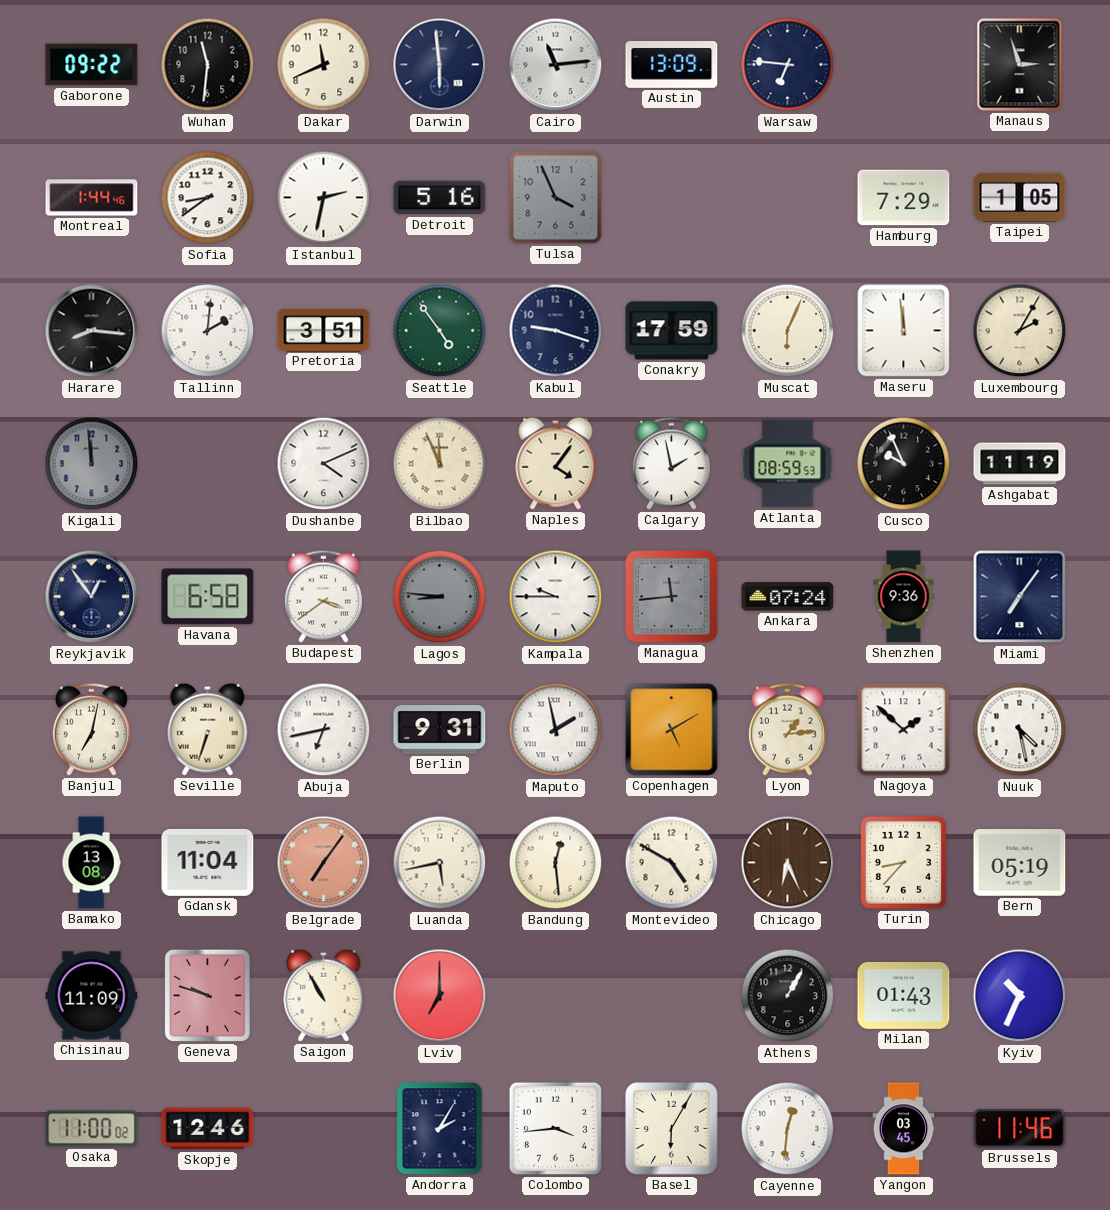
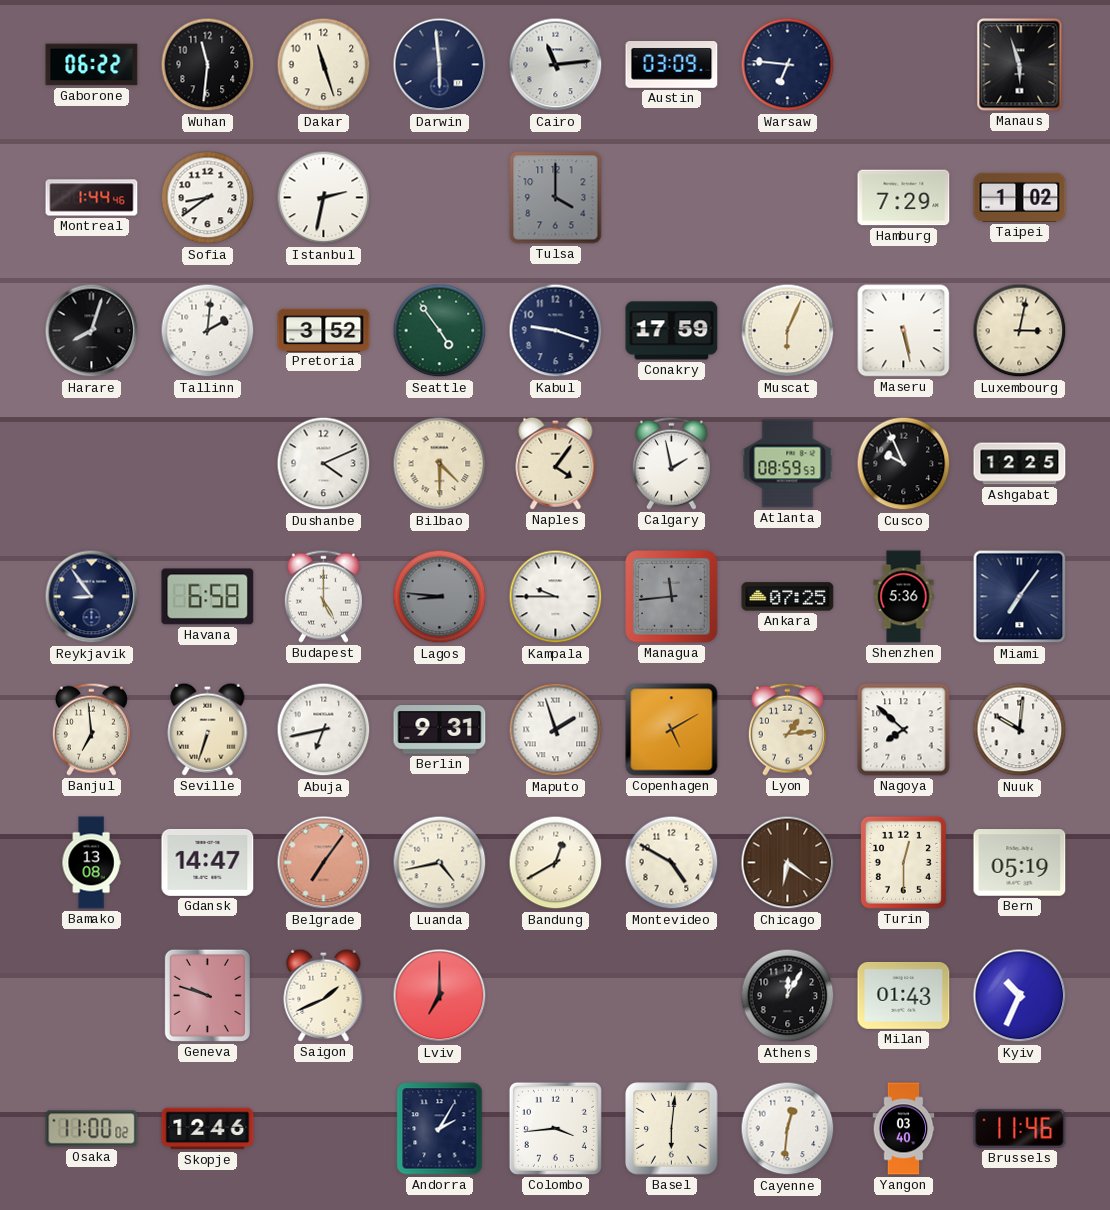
Gaborone: 09:22 -> 06:22 (92, 65)
Dakar: 11:41 -> 11:27 (324, 65)
Austin: 13:09 -> 03:09 (672, 65)
Manaus: 2:57 -> 5:57 (1020, 65)
Detroit: 5:16 -> none (440, 198)
Tulsa: 3:56 -> 4:00 (556, 198)
Taipei: 1:05 -> 1:02 (1020, 197)
Harare: 8:16 -> 8:03 (92, 331)
Pretoria: 3:51 -> 3:52 (324, 330)
Maseru: 11:59 -> 5:28 (904, 331)
Luxembourg: 2:05 -> 3:02 (1020, 331)
Kigali: 11:59 -> none (92, 464)
Bilbao: 11:56 -> 4:30 (440, 464)
Ashgabat: 11:19 -> 12:25 (1020, 464)
Reykjavik: 12:54 -> 8:54 (92, 597)
Budapest: 3:39 -> 5:00 (323, 596)
Ankara: 07:24 -> 07:25 (788, 597)
Shenzhen: 9:36 -> 5:36 (904, 597)
Banjul: 7:02 -> 6:59 (91, 729)
Maputo: 1:58 -> 1:57 (556, 730)
Nagoya: 1:52 -> 7:52 (904, 730)
Nuuk: 4:28 -> 10:01 (1020, 730)
Gdansk: 11:04 -> 14:47 (208, 862)
Luanda: 5:43 -> 4:43 (440, 863)
Bandung: 12:29 -> 12:40 (556, 863)
Chicago: 6:26 -> 6:21 (788, 863)
Turin: 8:37 -> 12:30 (903, 862)
Chisinau: 11:09 -> none (92, 996)
Saigon: 10:55 -> 1:41 (324, 995)
Athens: 1:05 -> 12:05 (788, 996)
Basel: 6:05 -> 6:01 (672, 1129)
Yangon: 03:45 -> 03:40 (904, 1129)
